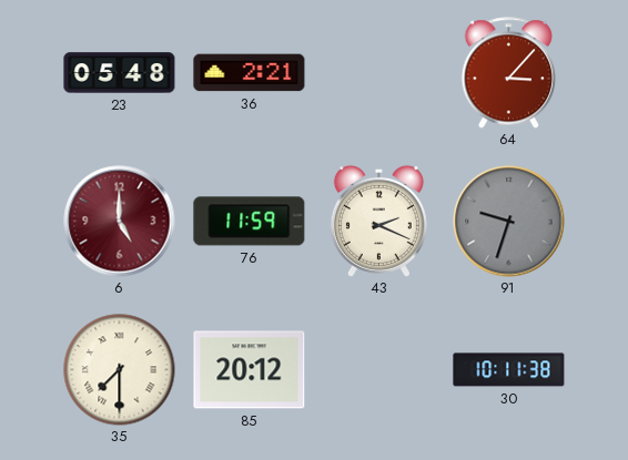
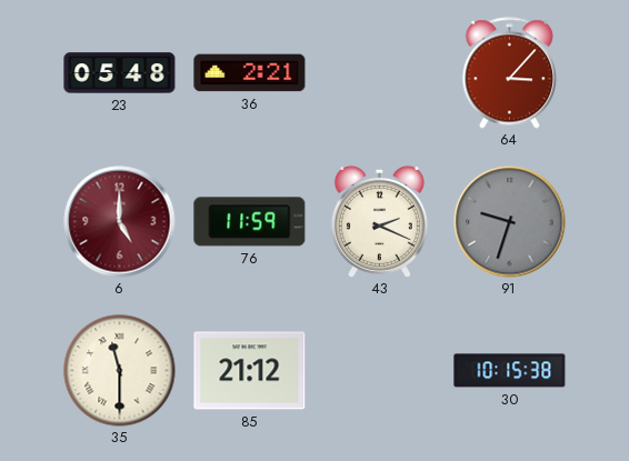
35: 7:30 -> 11:30 (120, 371)
85: 20:12 -> 21:12 (250, 371)
30: 10:11 -> 10:15 (510, 371)
